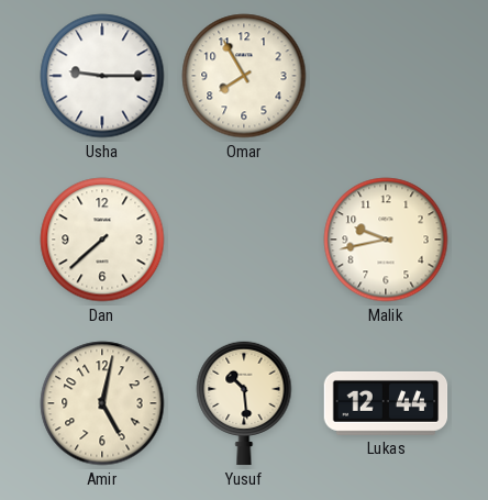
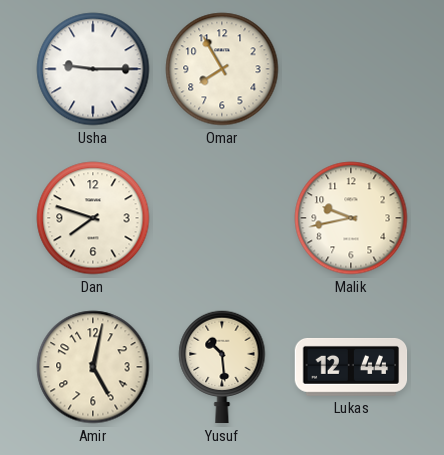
Dan: 7:38 -> 7:48 (93, 218)
